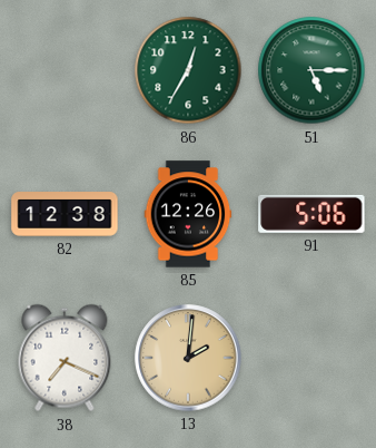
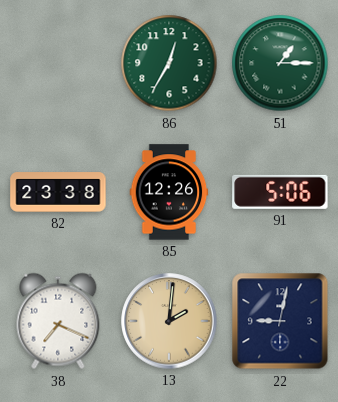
51: 5:15 -> 1:15 (280, 63)
82: 12:38 -> 23:38 (58, 192)
22: none -> 9:02 (280, 321)
